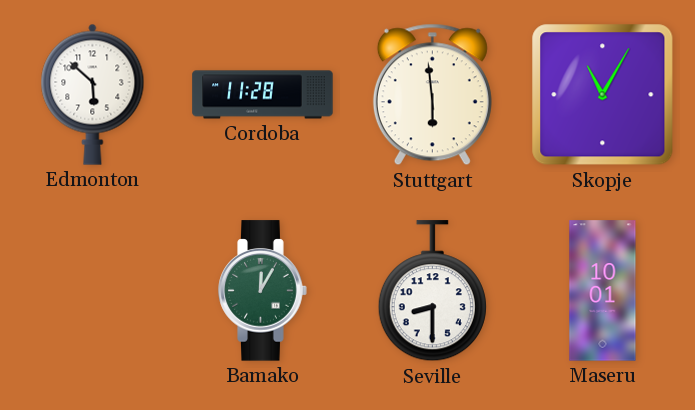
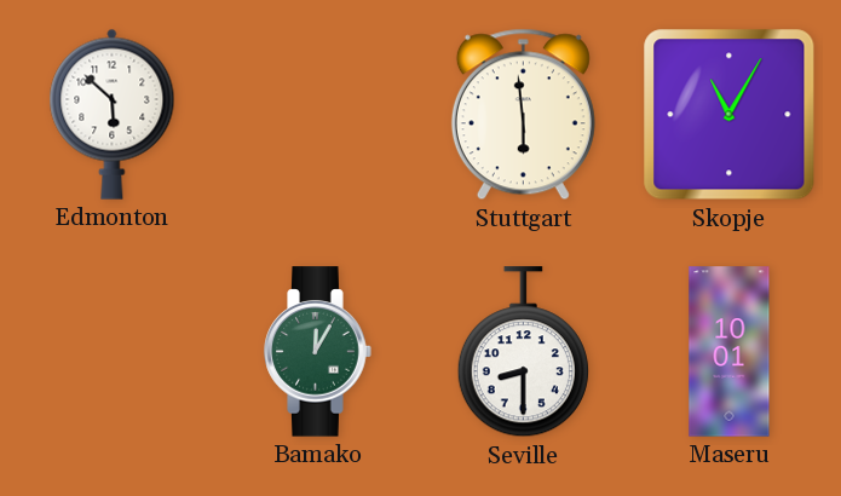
Cordoba: 11:28 -> none (263, 95)
